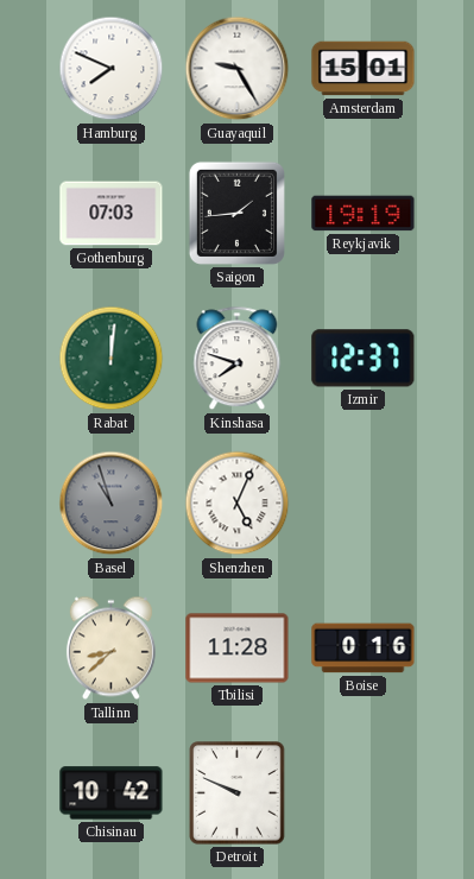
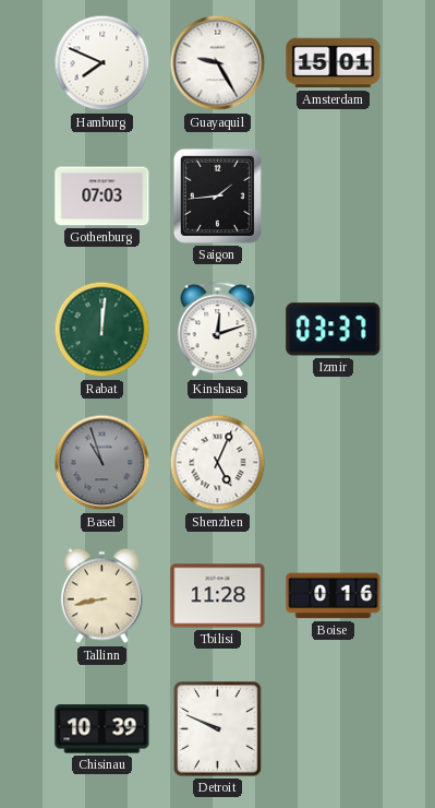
Reykjavik: 19:19 -> none (364, 214)
Kinshasa: 7:48 -> 12:12 (218, 330)
Izmir: 12:37 -> 03:37 (334, 330)
Tallinn: 8:38 -> 8:43 (101, 596)
Chisinau: 10:42 -> 10:39 (102, 729)
